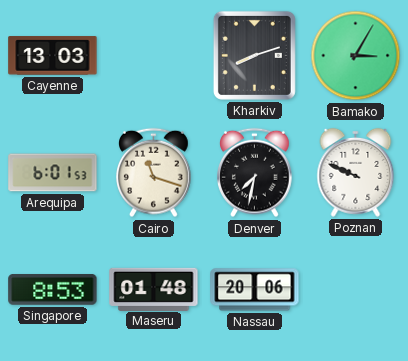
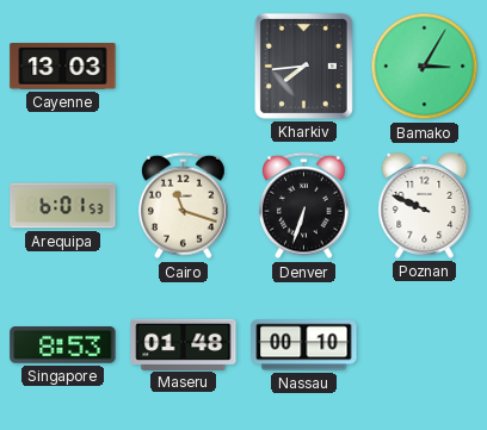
Kharkiv: 8:12 -> 7:44 (303, 66)
Denver: 7:32 -> 6:33 (304, 206)
Nassau: 20:06 -> 00:10 (304, 345)
